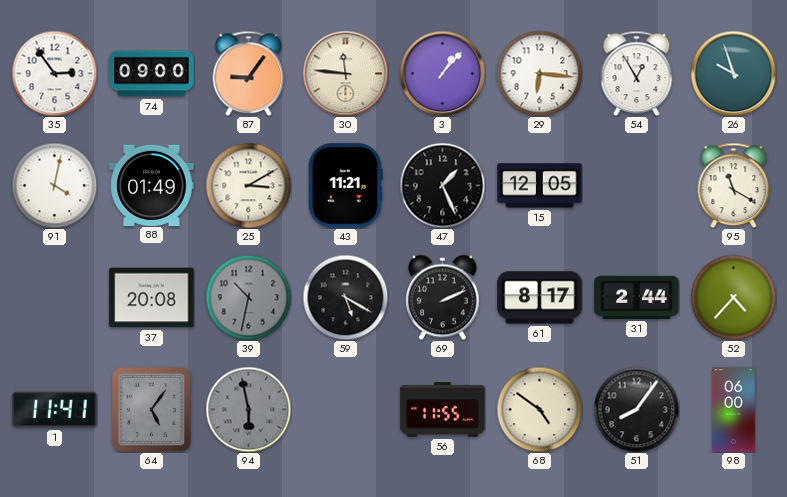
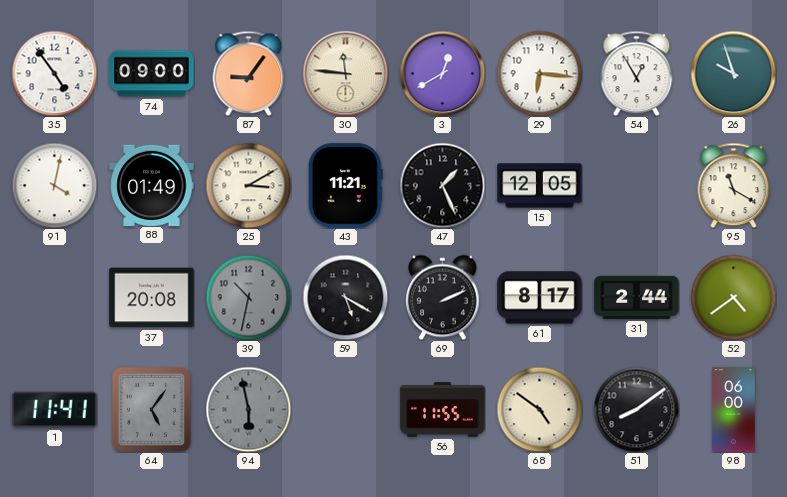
35: 2:54 -> 4:54 (54, 73)
3: 1:07 -> 12:40 (442, 73)
52: 4:37 -> 4:39 (733, 297)
51: 8:06 -> 8:09 (636, 409)
